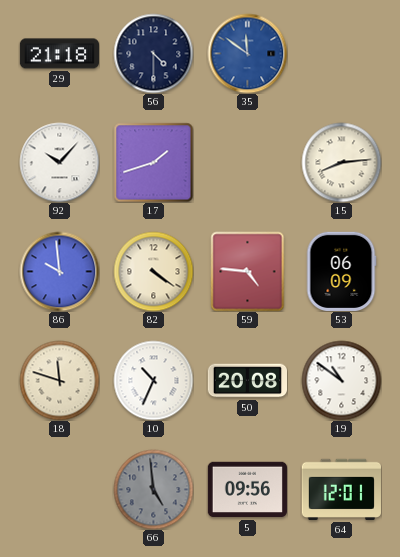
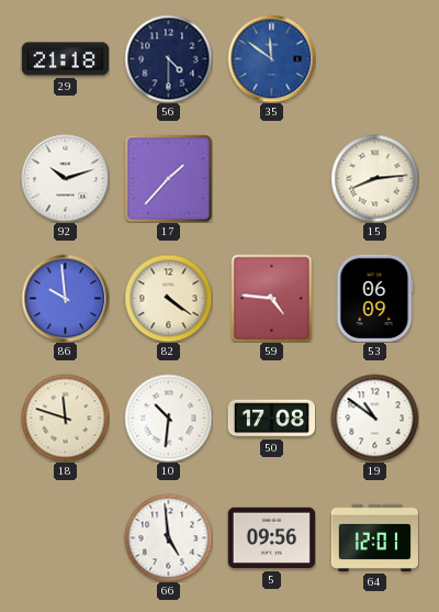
92: 10:07 -> 10:12 (65, 178)
17: 1:42 -> 1:37 (168, 178)
10: 10:34 -> 10:31 (168, 418)
50: 20:08 -> 17:08 (271, 419)
66 dial: grey -> white (168, 537)
